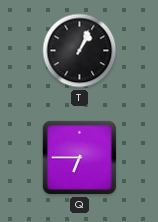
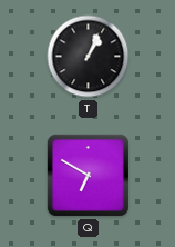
Q: 6:45 -> 6:50 (87, 175)
